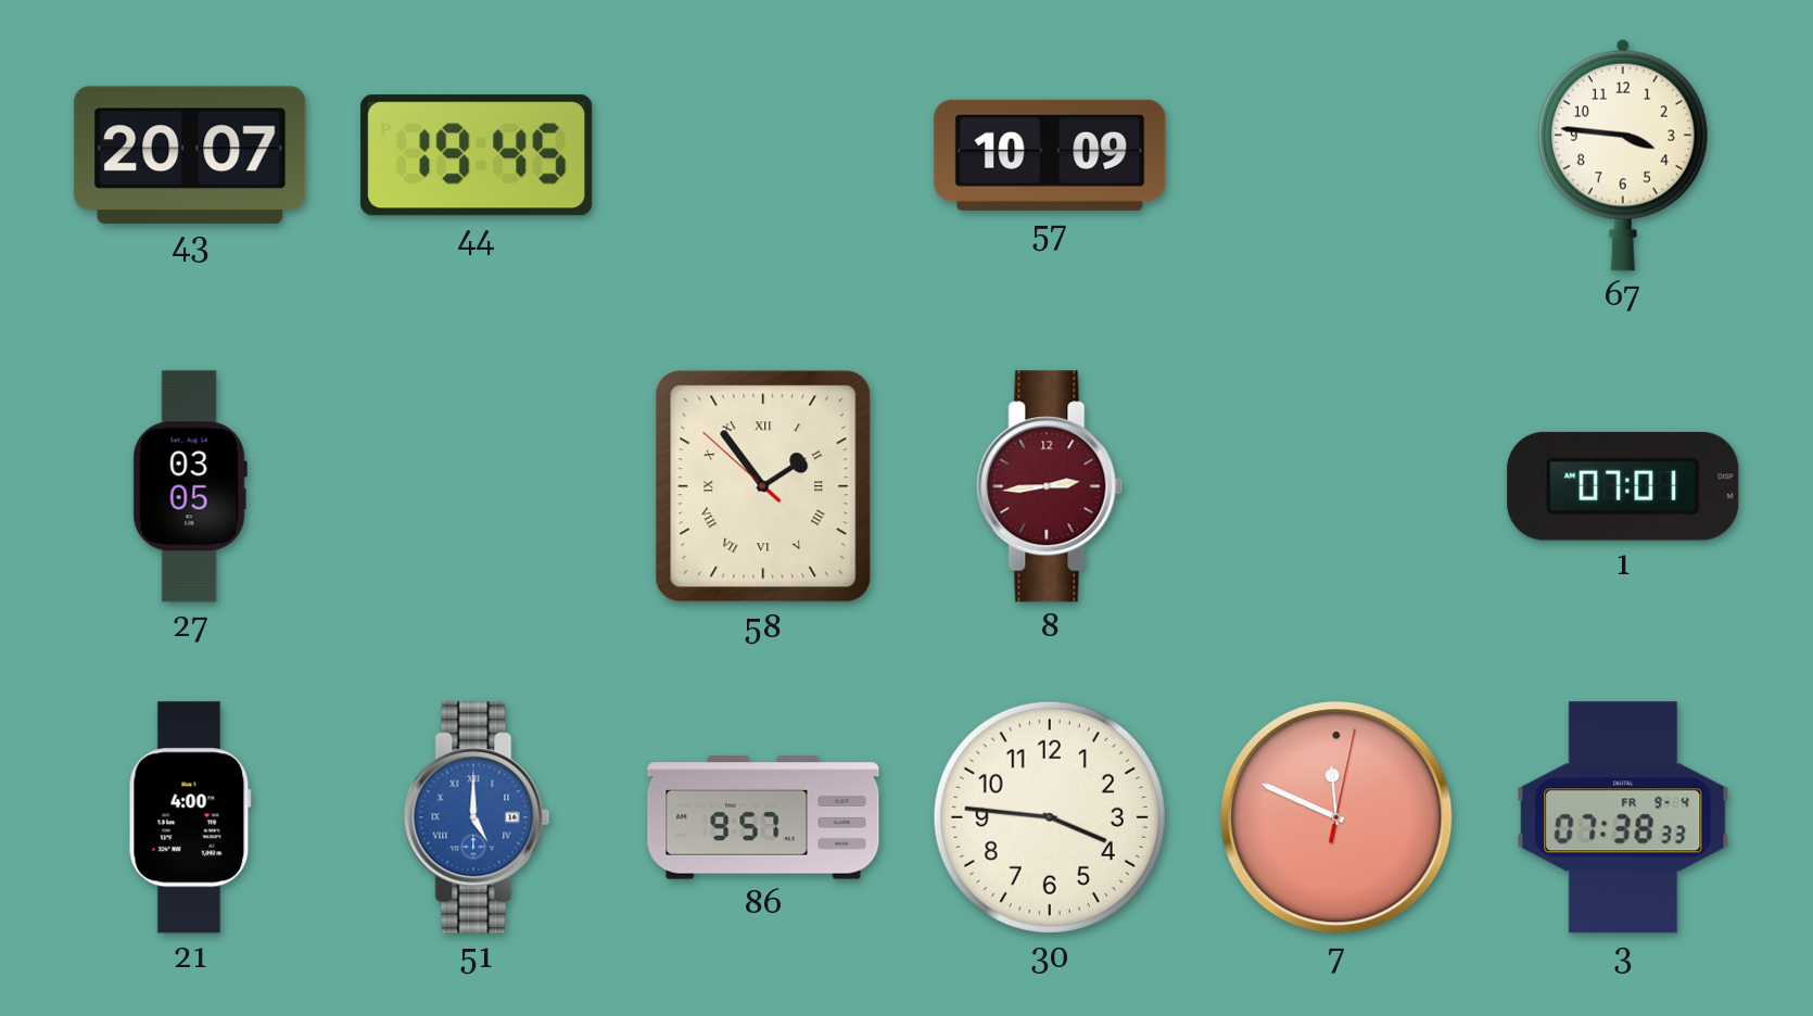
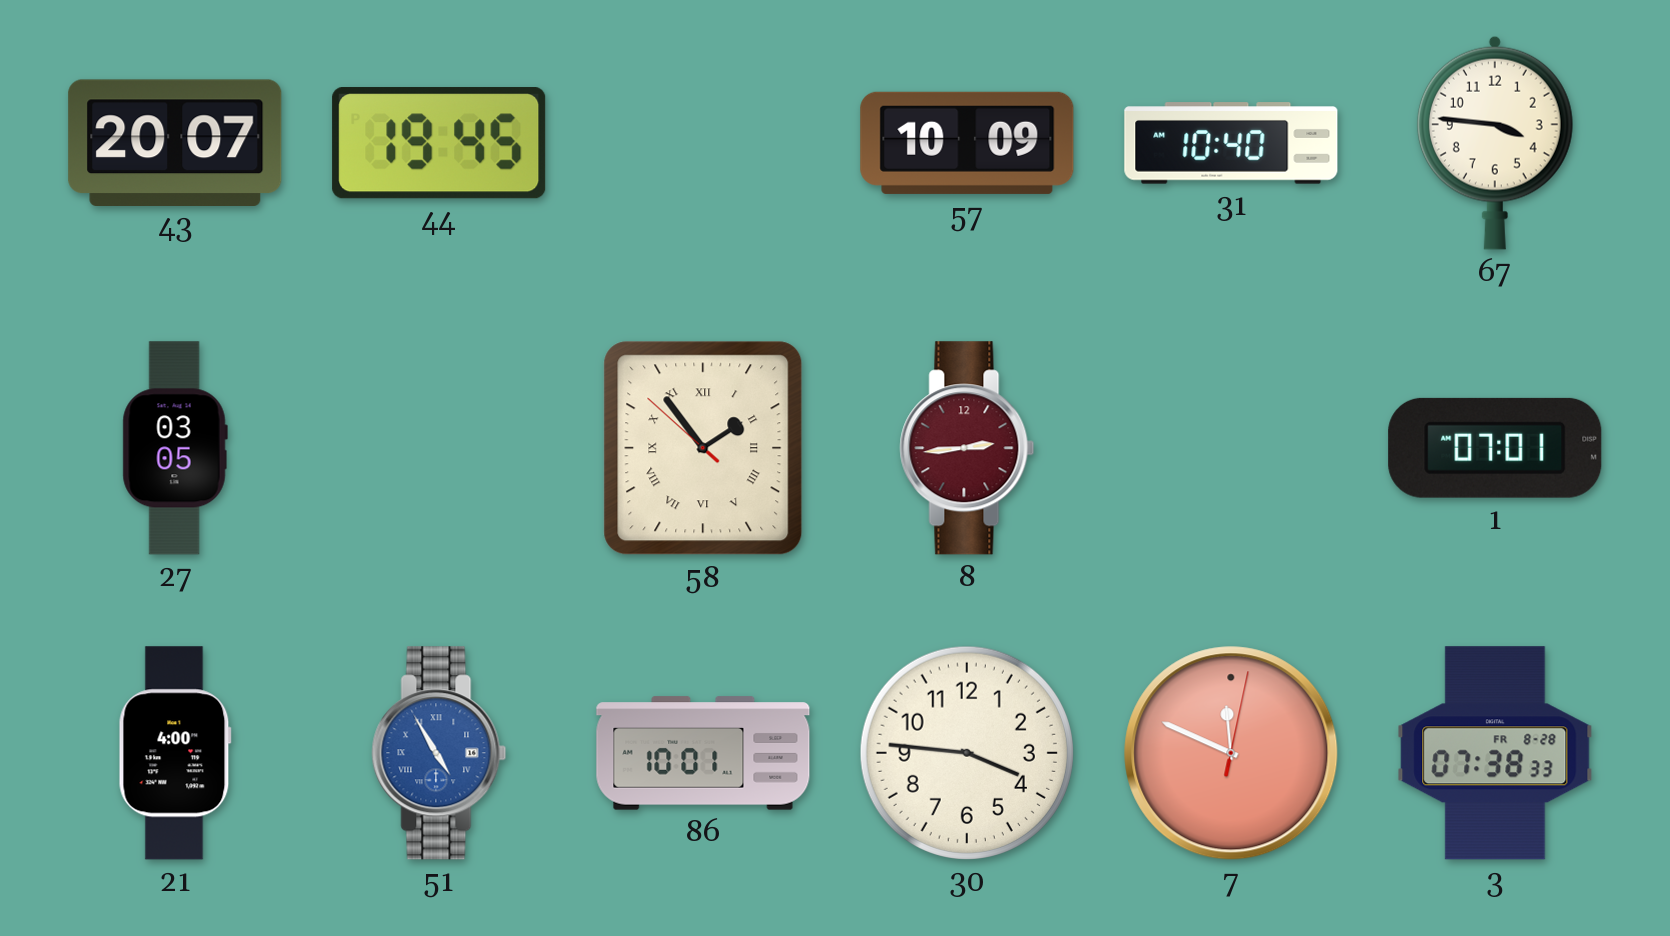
31: none -> 10:40 (1231, 143)
51: 5:00 -> 4:55 (439, 753)
86: 9:57 -> 10:01 (703, 753)
3 date: FR 9-4 -> FR 8-28 (1495, 753)
